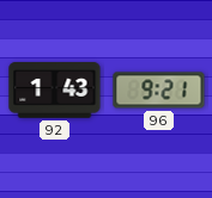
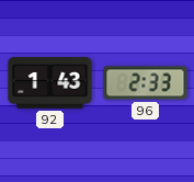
96: 9:21 -> 2:33 (146, 83)
